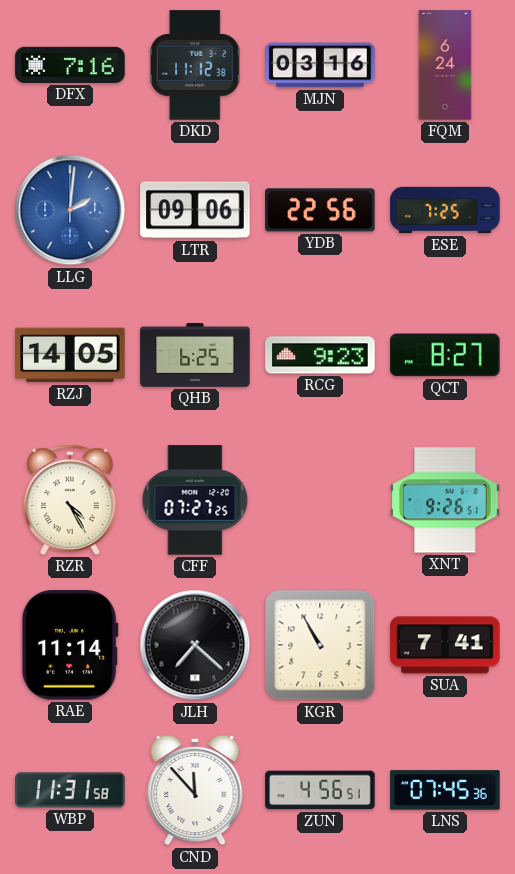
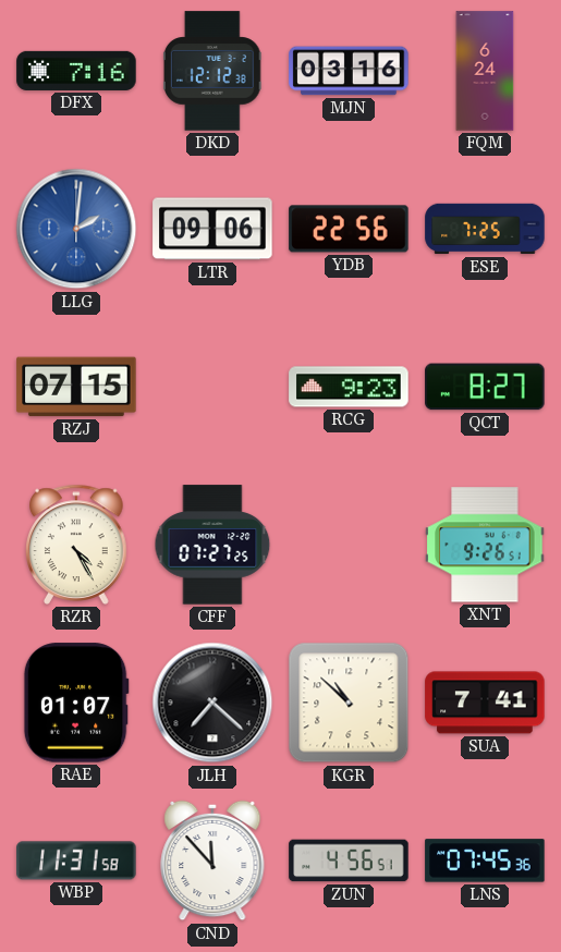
DKD: 11:12 -> 12:12 (212, 71)
RZJ: 14:05 -> 07:15 (76, 387)
QHB: 6:25 -> none (195, 356)
RAE: 11:14 -> 01:07 (76, 703)
KGR: 10:55 -> 10:52 (349, 703)
